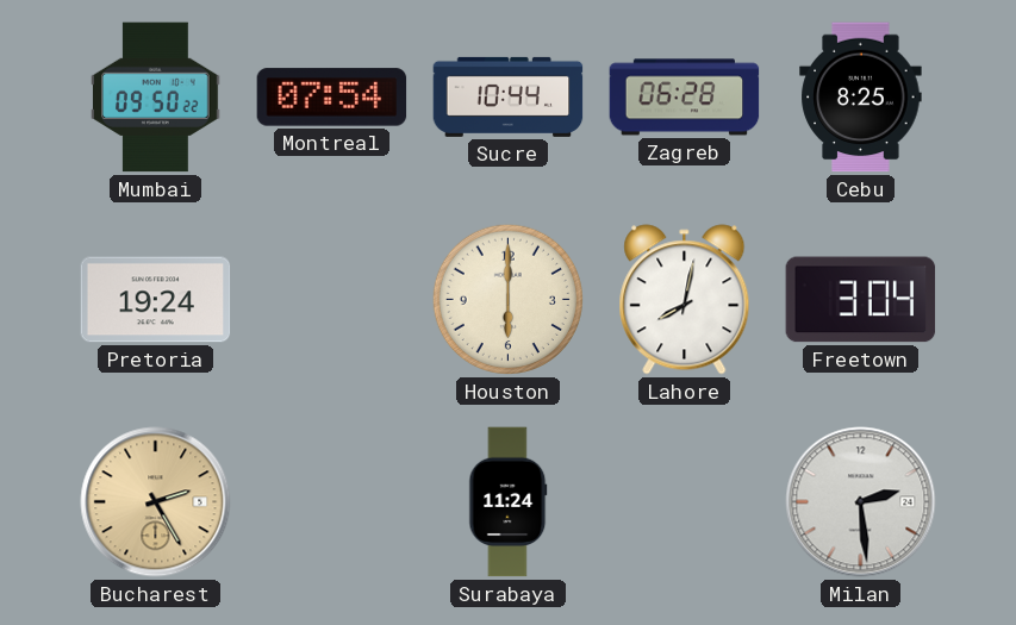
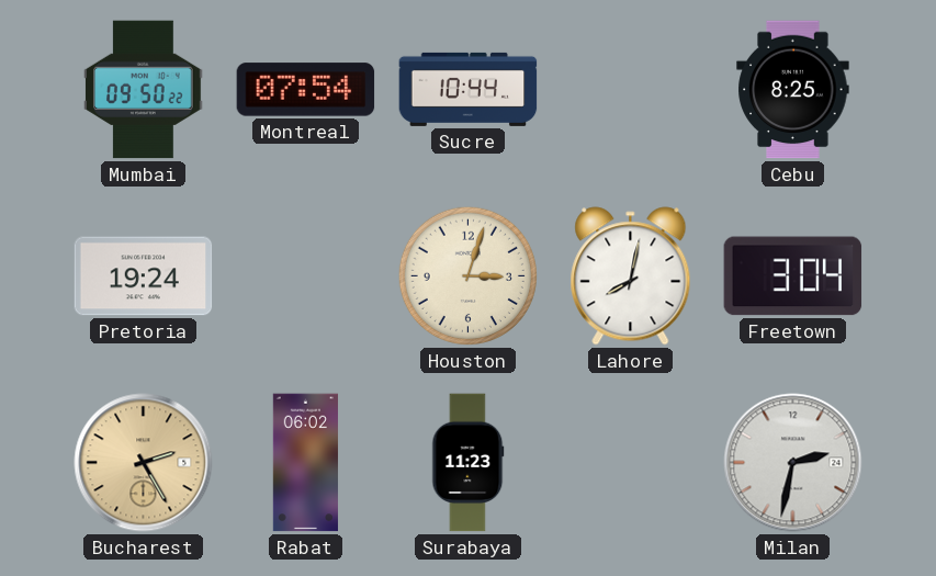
Zagreb: 06:28 -> none (685, 98)
Houston: 6:00 -> 3:03 (467, 275)
Rabat: none -> 06:02 (305, 463)
Surabaya: 11:24 -> 11:23 (469, 463)
Milan: 2:29 -> 2:32 (793, 463)
